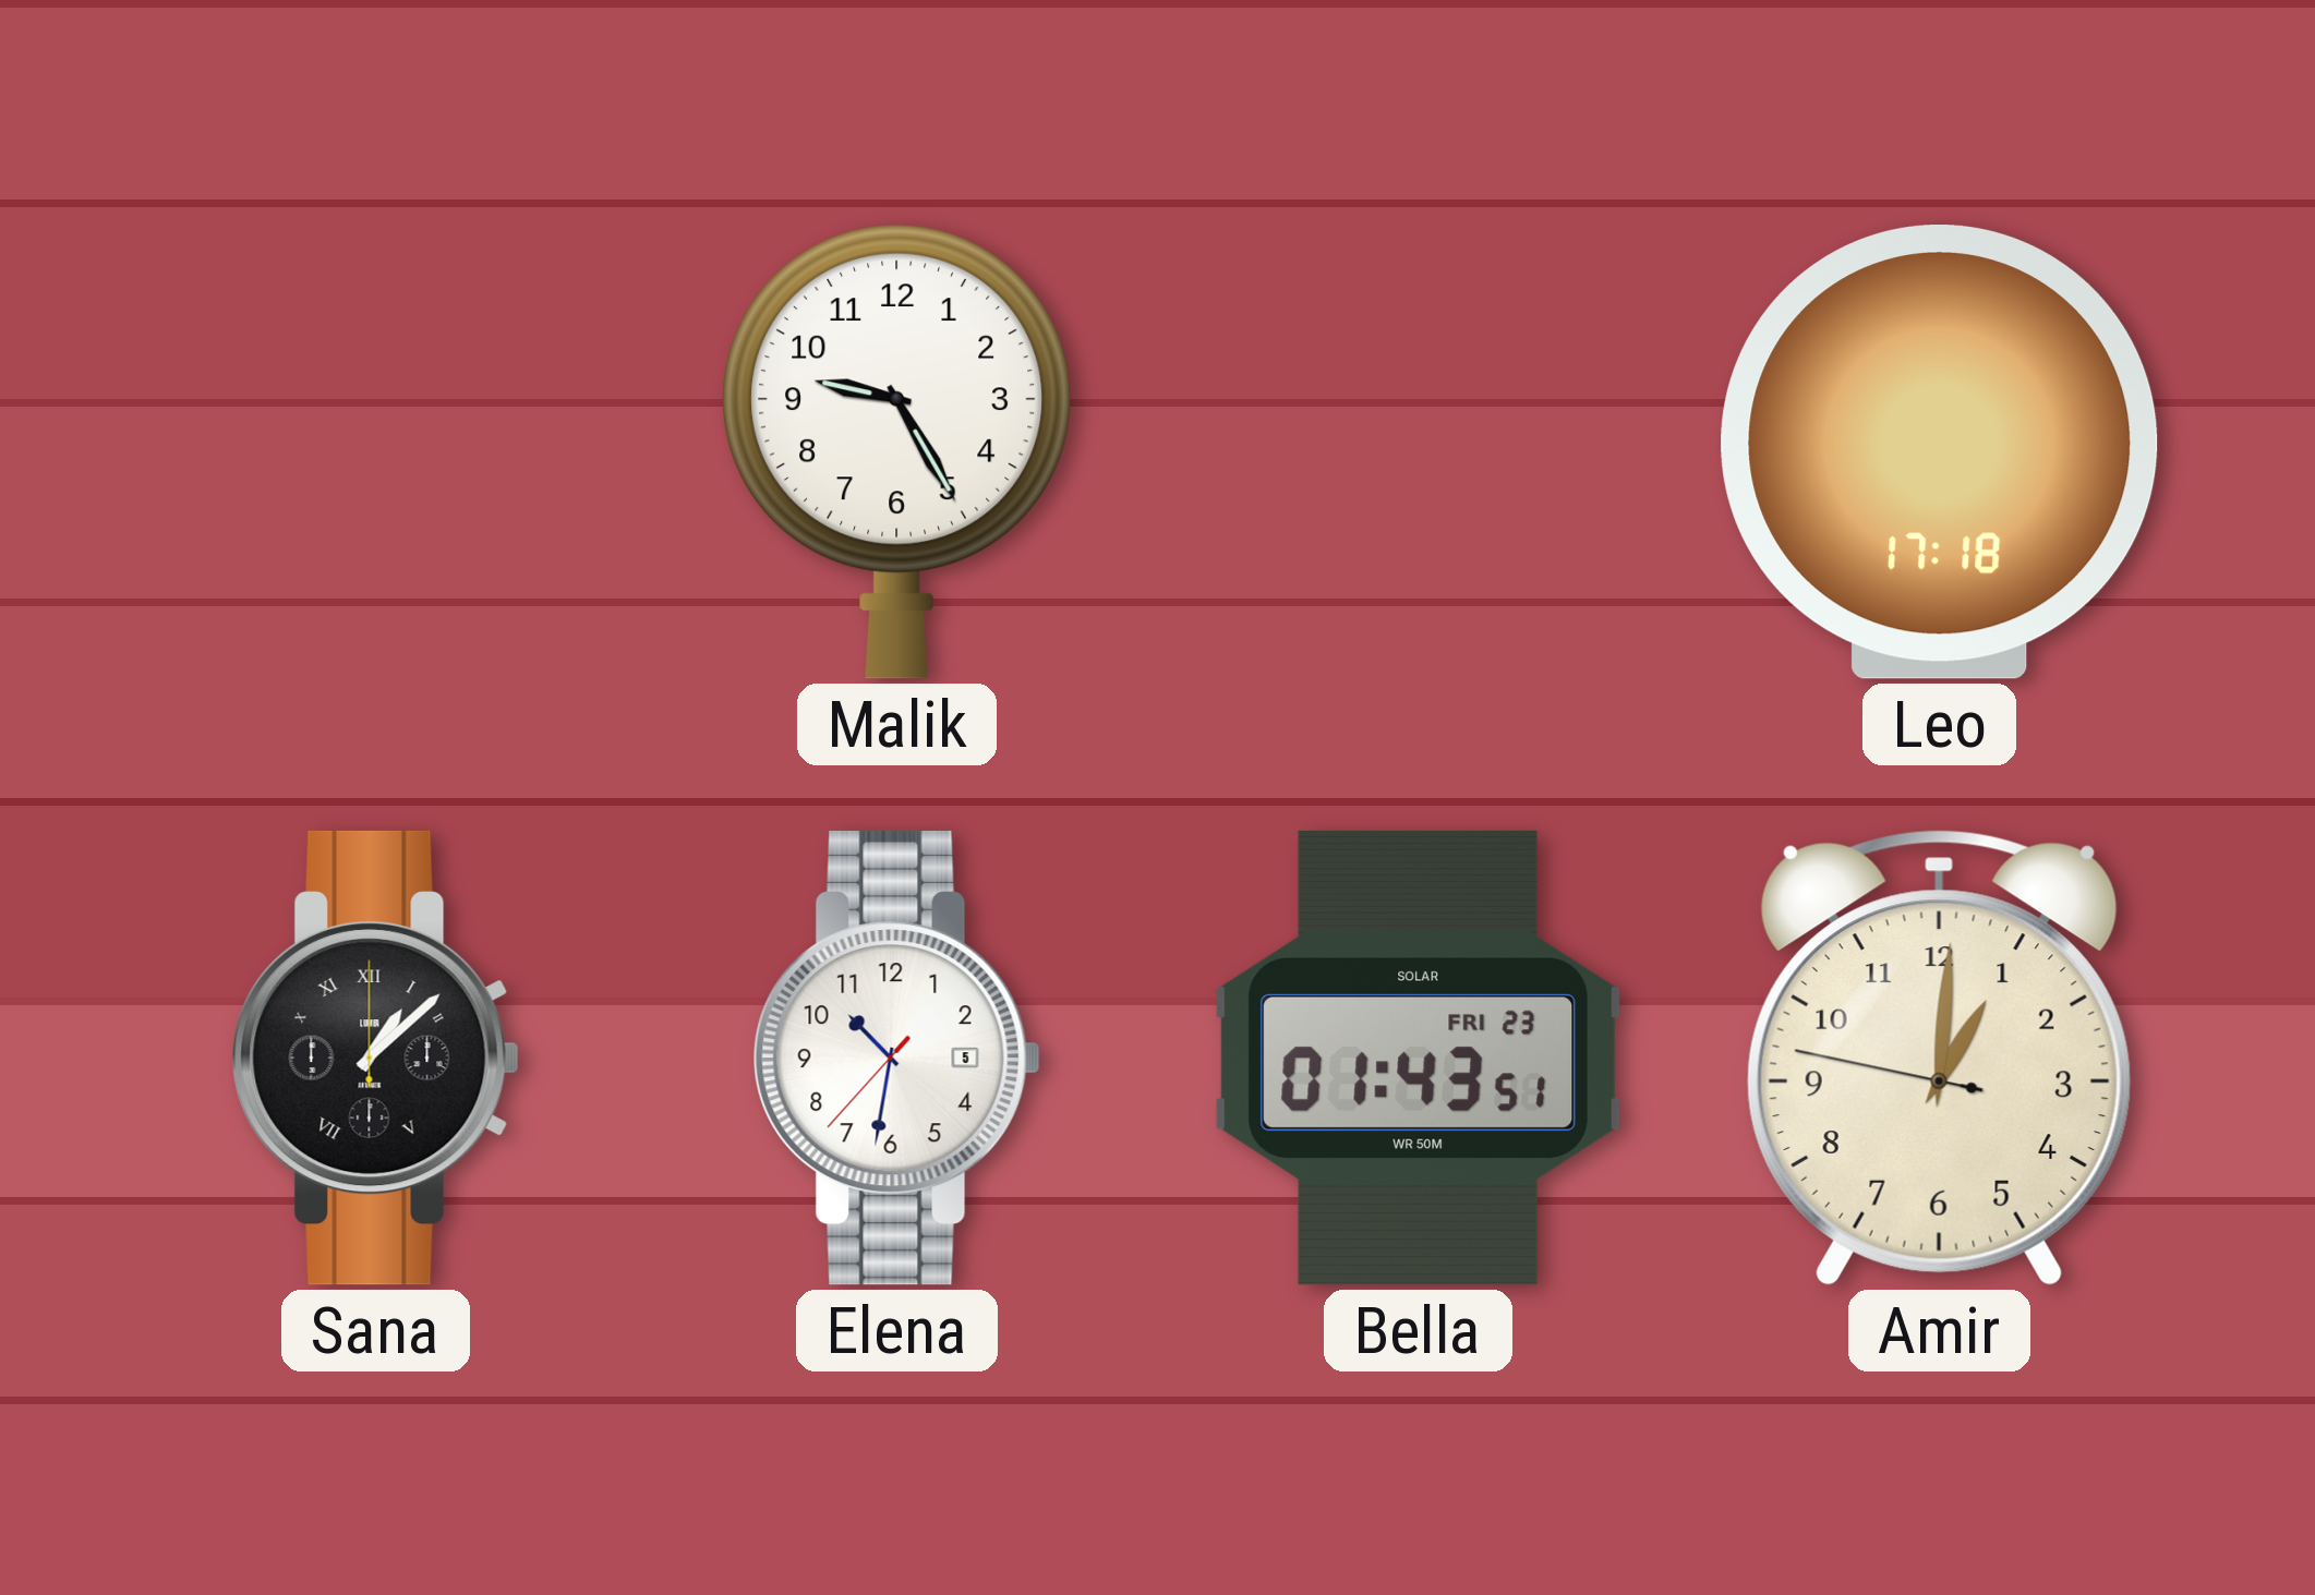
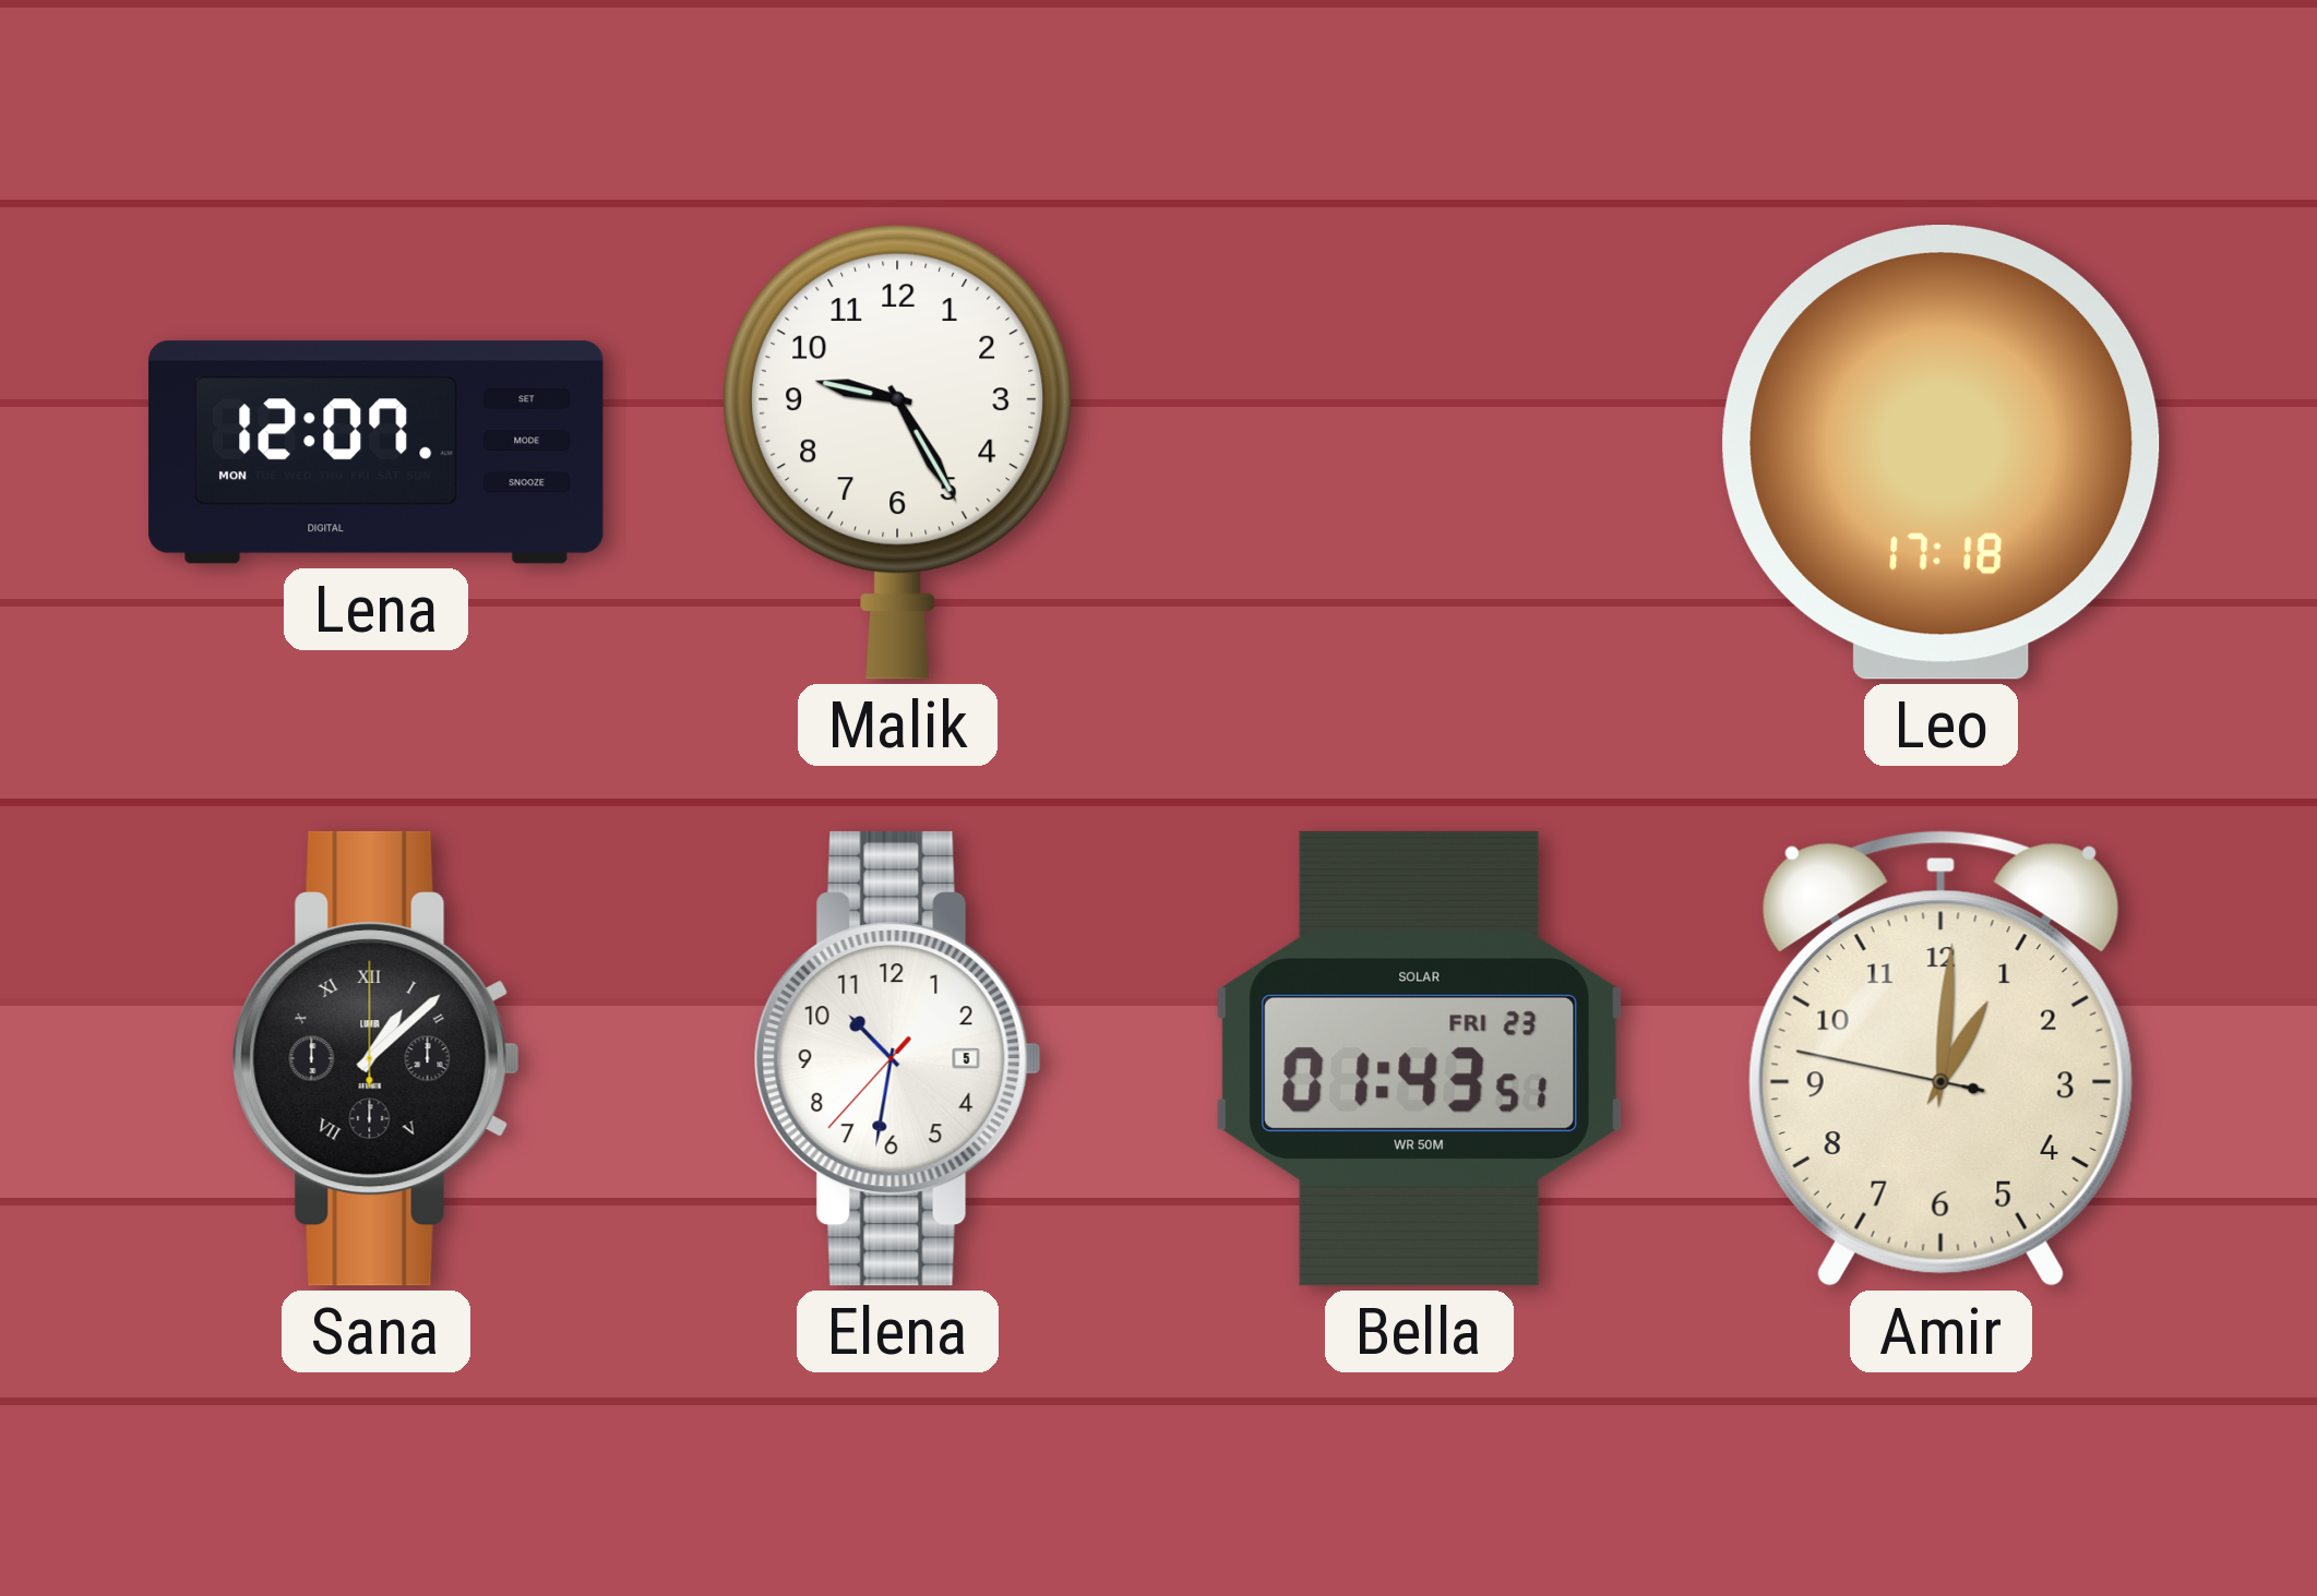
Lena: none -> 12:07 (377, 453)
